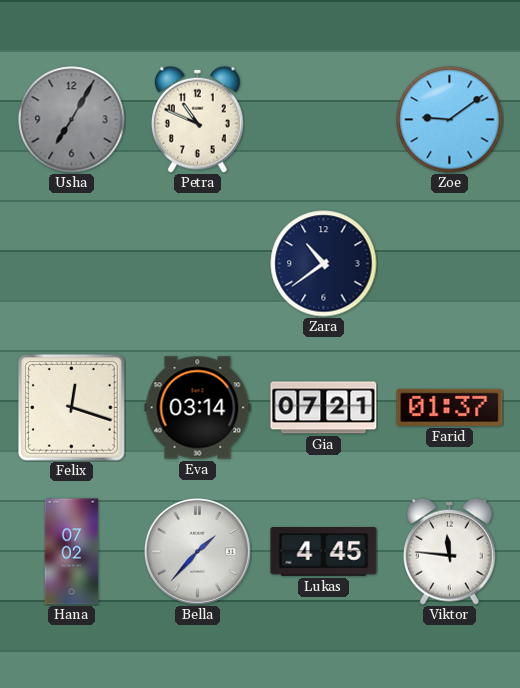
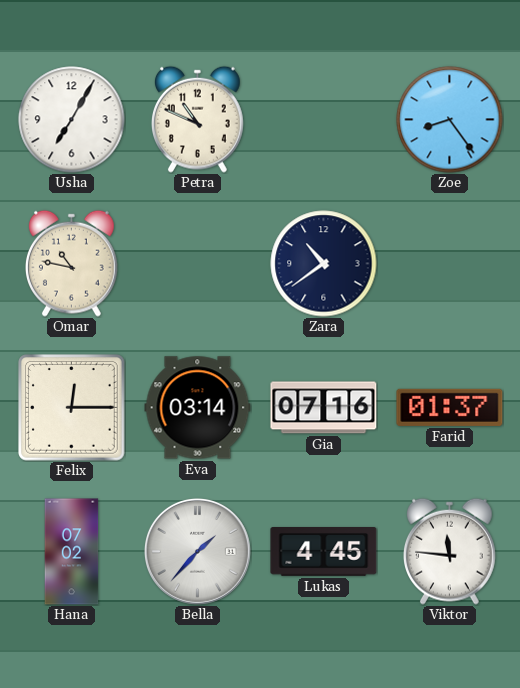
Usha dial: grey -> white (72, 120)
Zoe: 9:09 -> 8:24 (450, 120)
Omar: none -> 10:47 (72, 263)
Felix: 12:18 -> 12:15 (72, 408)
Gia: 07:21 -> 07:16 (324, 408)
